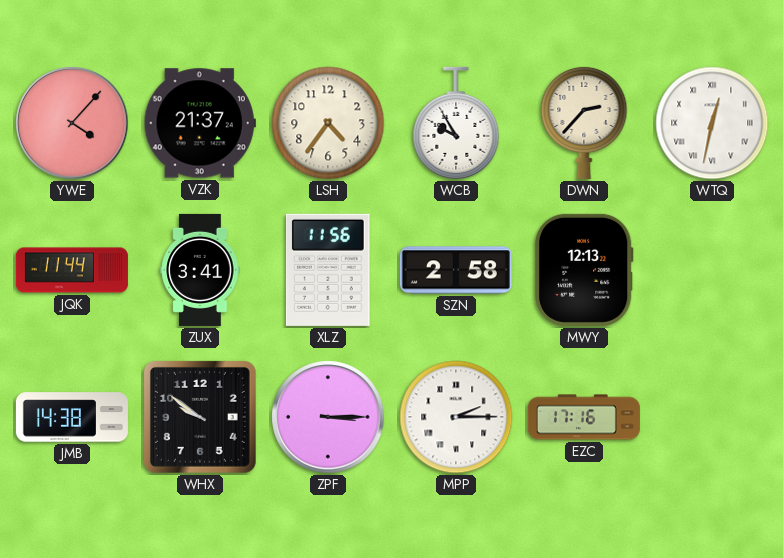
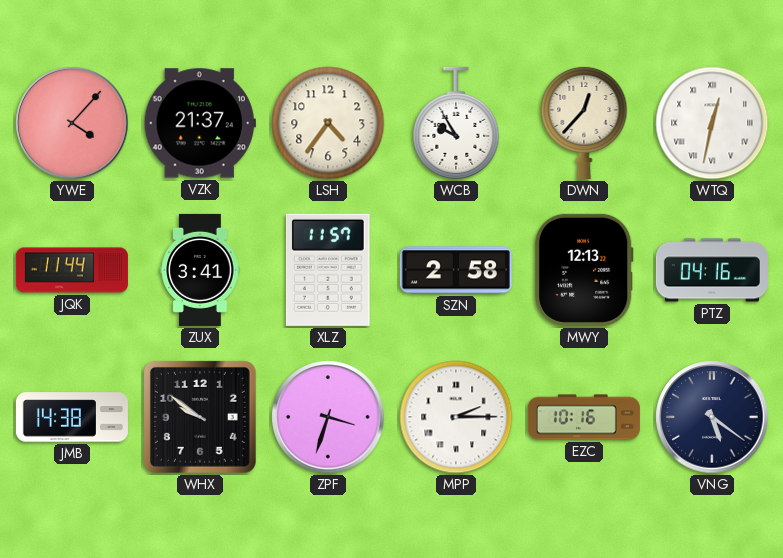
DWN: 2:37 -> 12:37 (584, 122)
XLZ: 11:56 -> 11:57 (328, 270)
PTZ: none -> 04:16 (712, 270)
ZPF: 3:15 -> 3:33 (328, 417)
EZC: 17:16 -> 10:16 (584, 417)
VNG: none -> 5:21 (712, 417)
